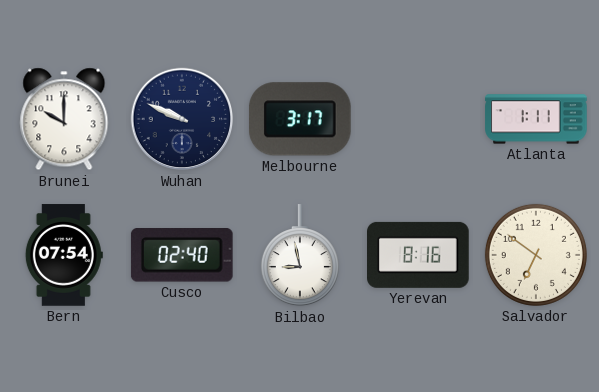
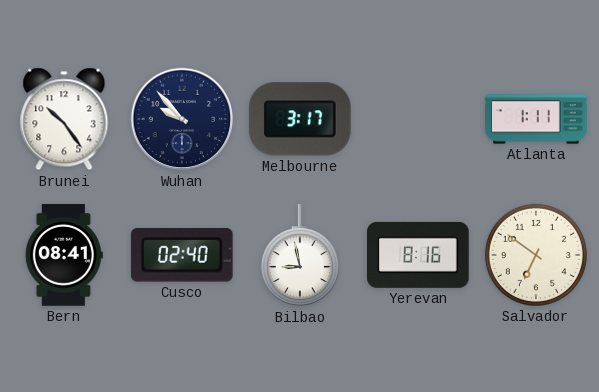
Brunei: 10:00 -> 10:24 (64, 119)
Wuhan: 9:49 -> 9:53 (182, 119)
Bern: 07:54 -> 08:41 (64, 255)
